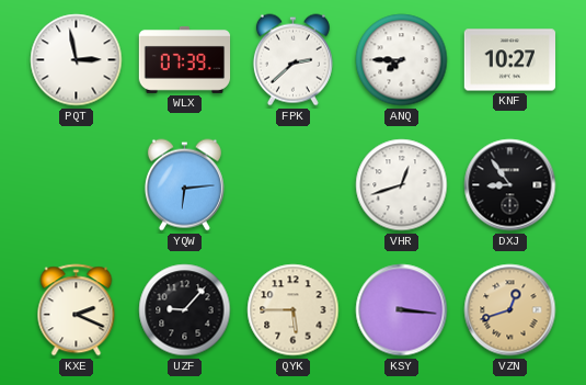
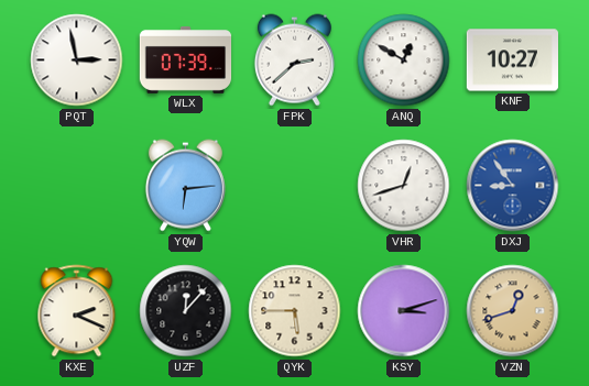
ANQ: 7:45 -> 12:50 (404, 60)
DXJ dial: black -> blue (513, 186)
UZF: 9:07 -> 12:07 (186, 311)
KSY: 3:16 -> 3:12 (404, 311)
